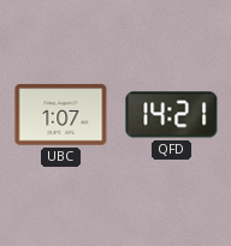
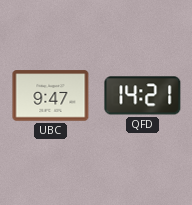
UBC: 1:07 -> 9:47 (51, 96)
